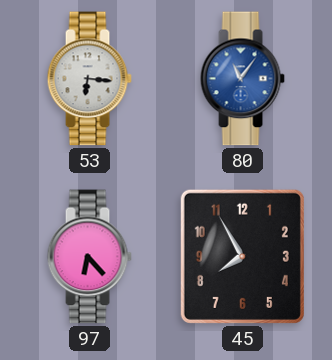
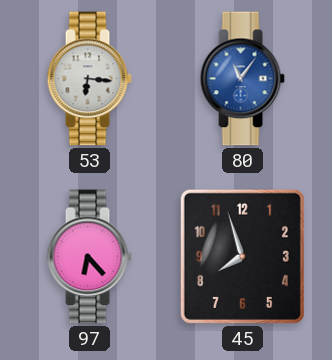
45: 7:55 -> 7:57 (242, 256)
